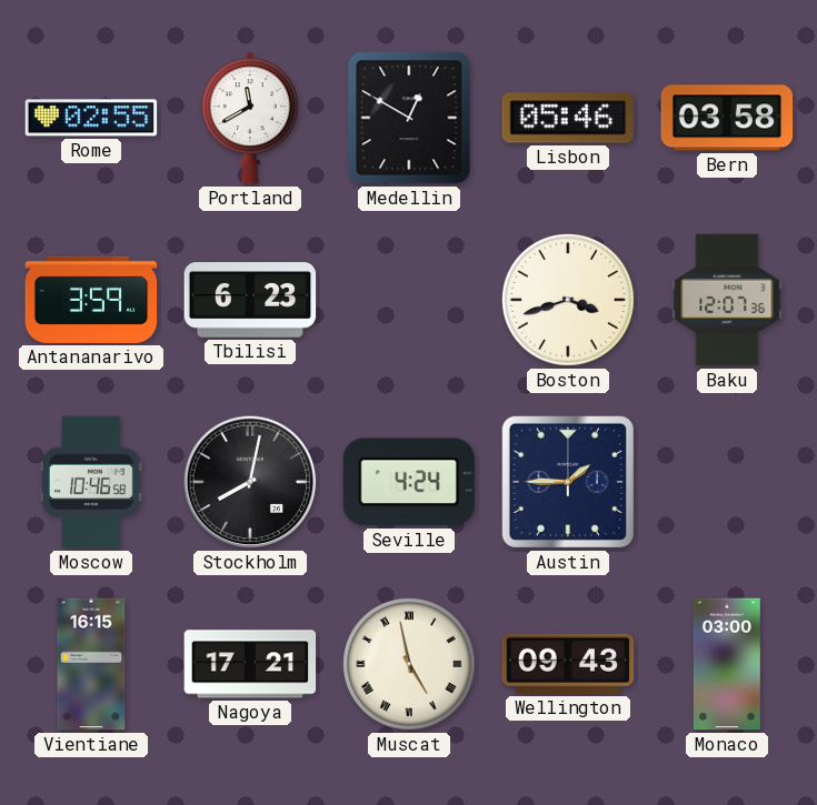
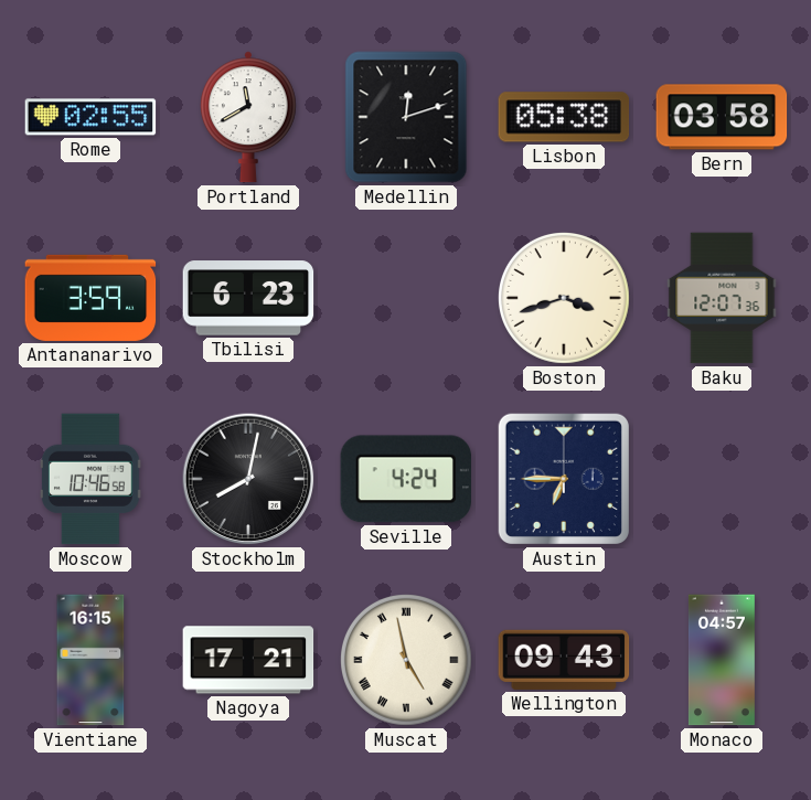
Medellin: 12:50 -> 12:12 (406, 117)
Lisbon: 05:46 -> 05:38 (564, 117)
Austin: 1:45 -> 6:45 (564, 479)
Monaco: 03:00 -> 04:57 (722, 660)
